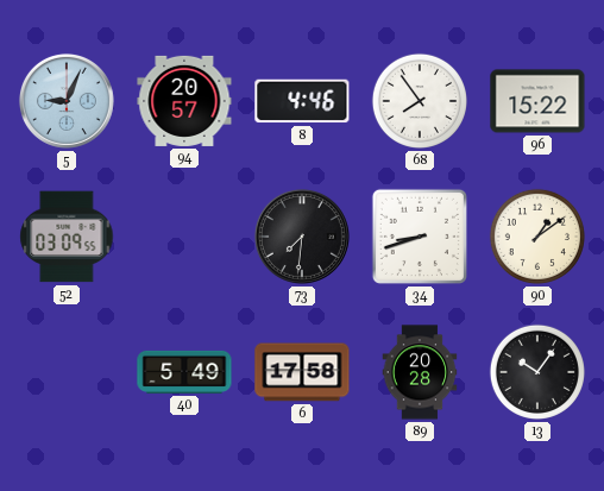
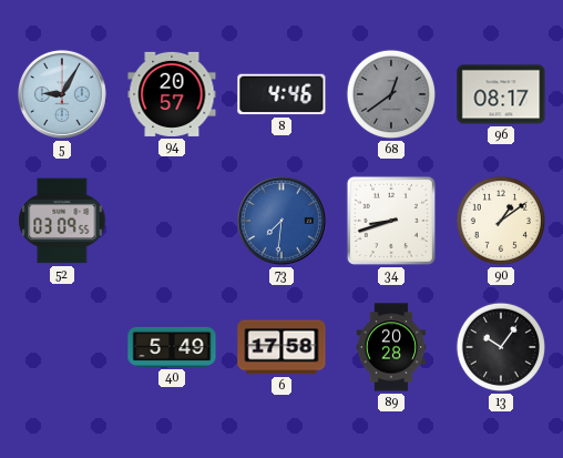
5: 9:04 -> 9:05 (62, 94)
68: 7:54 -> 12:39 (391, 94)
68 dial: white -> grey (391, 94)
96: 15:22 -> 08:17 (501, 94)
73 dial: black -> blue (281, 221)
